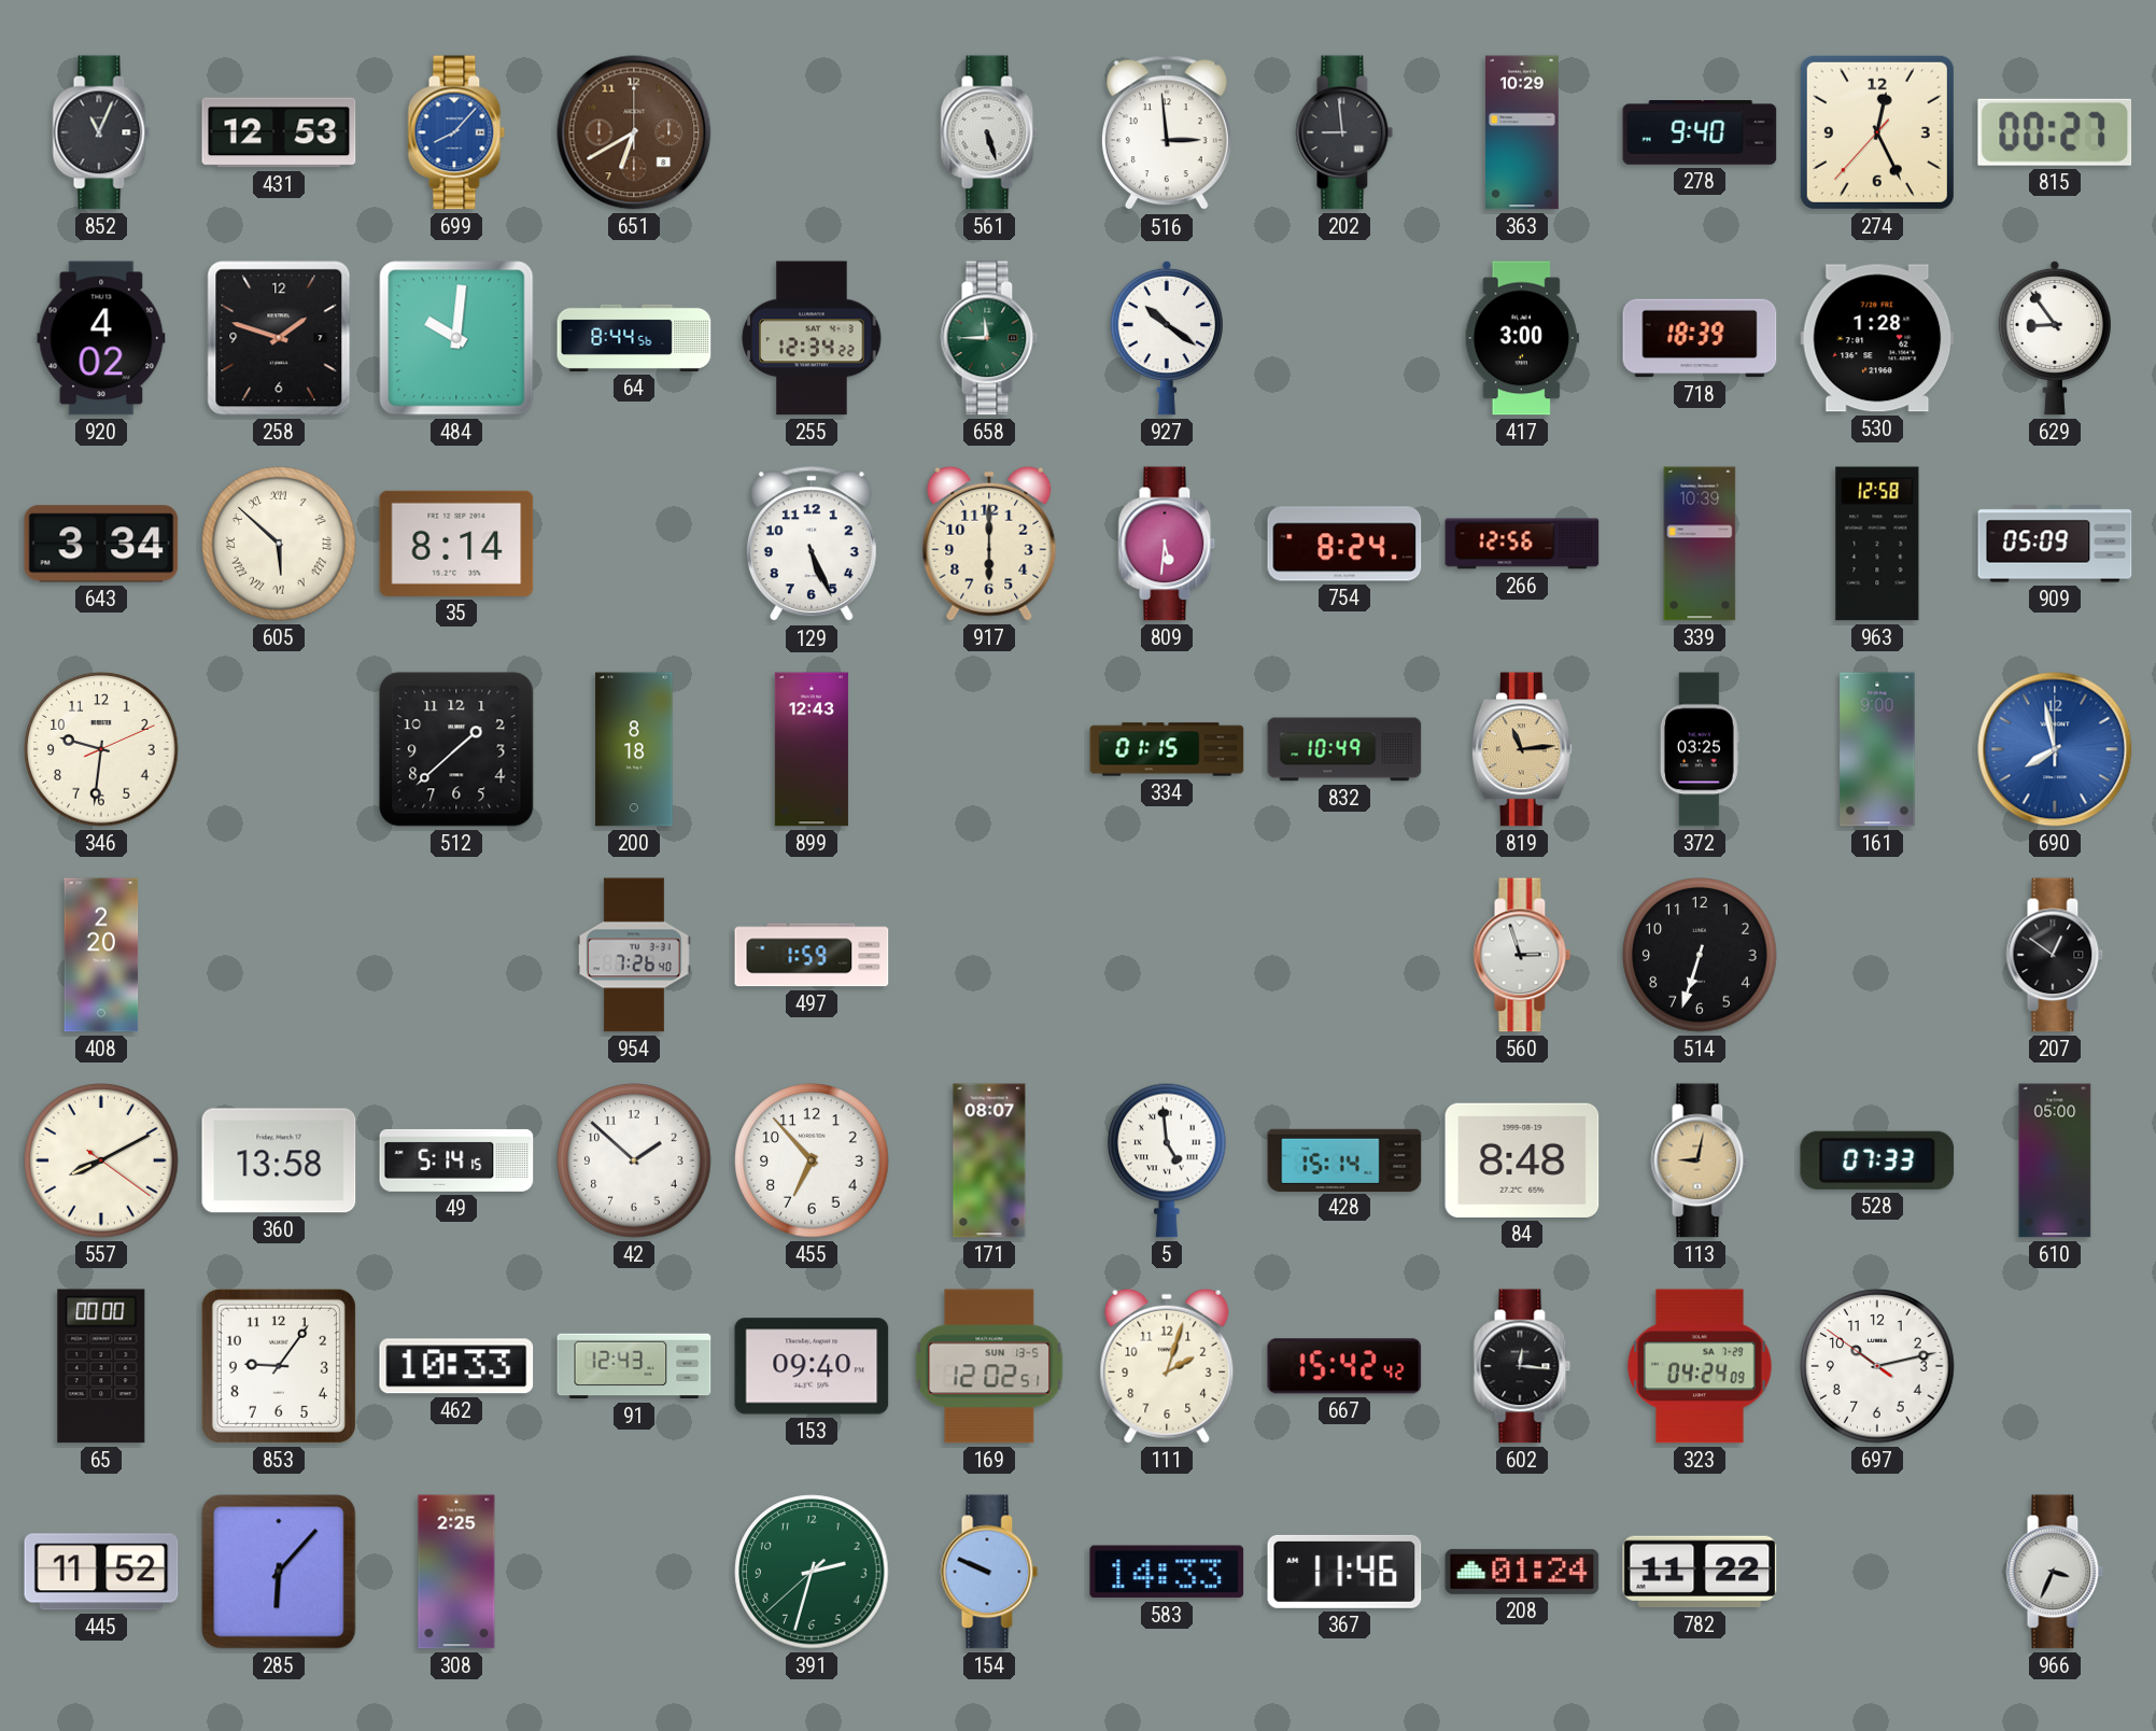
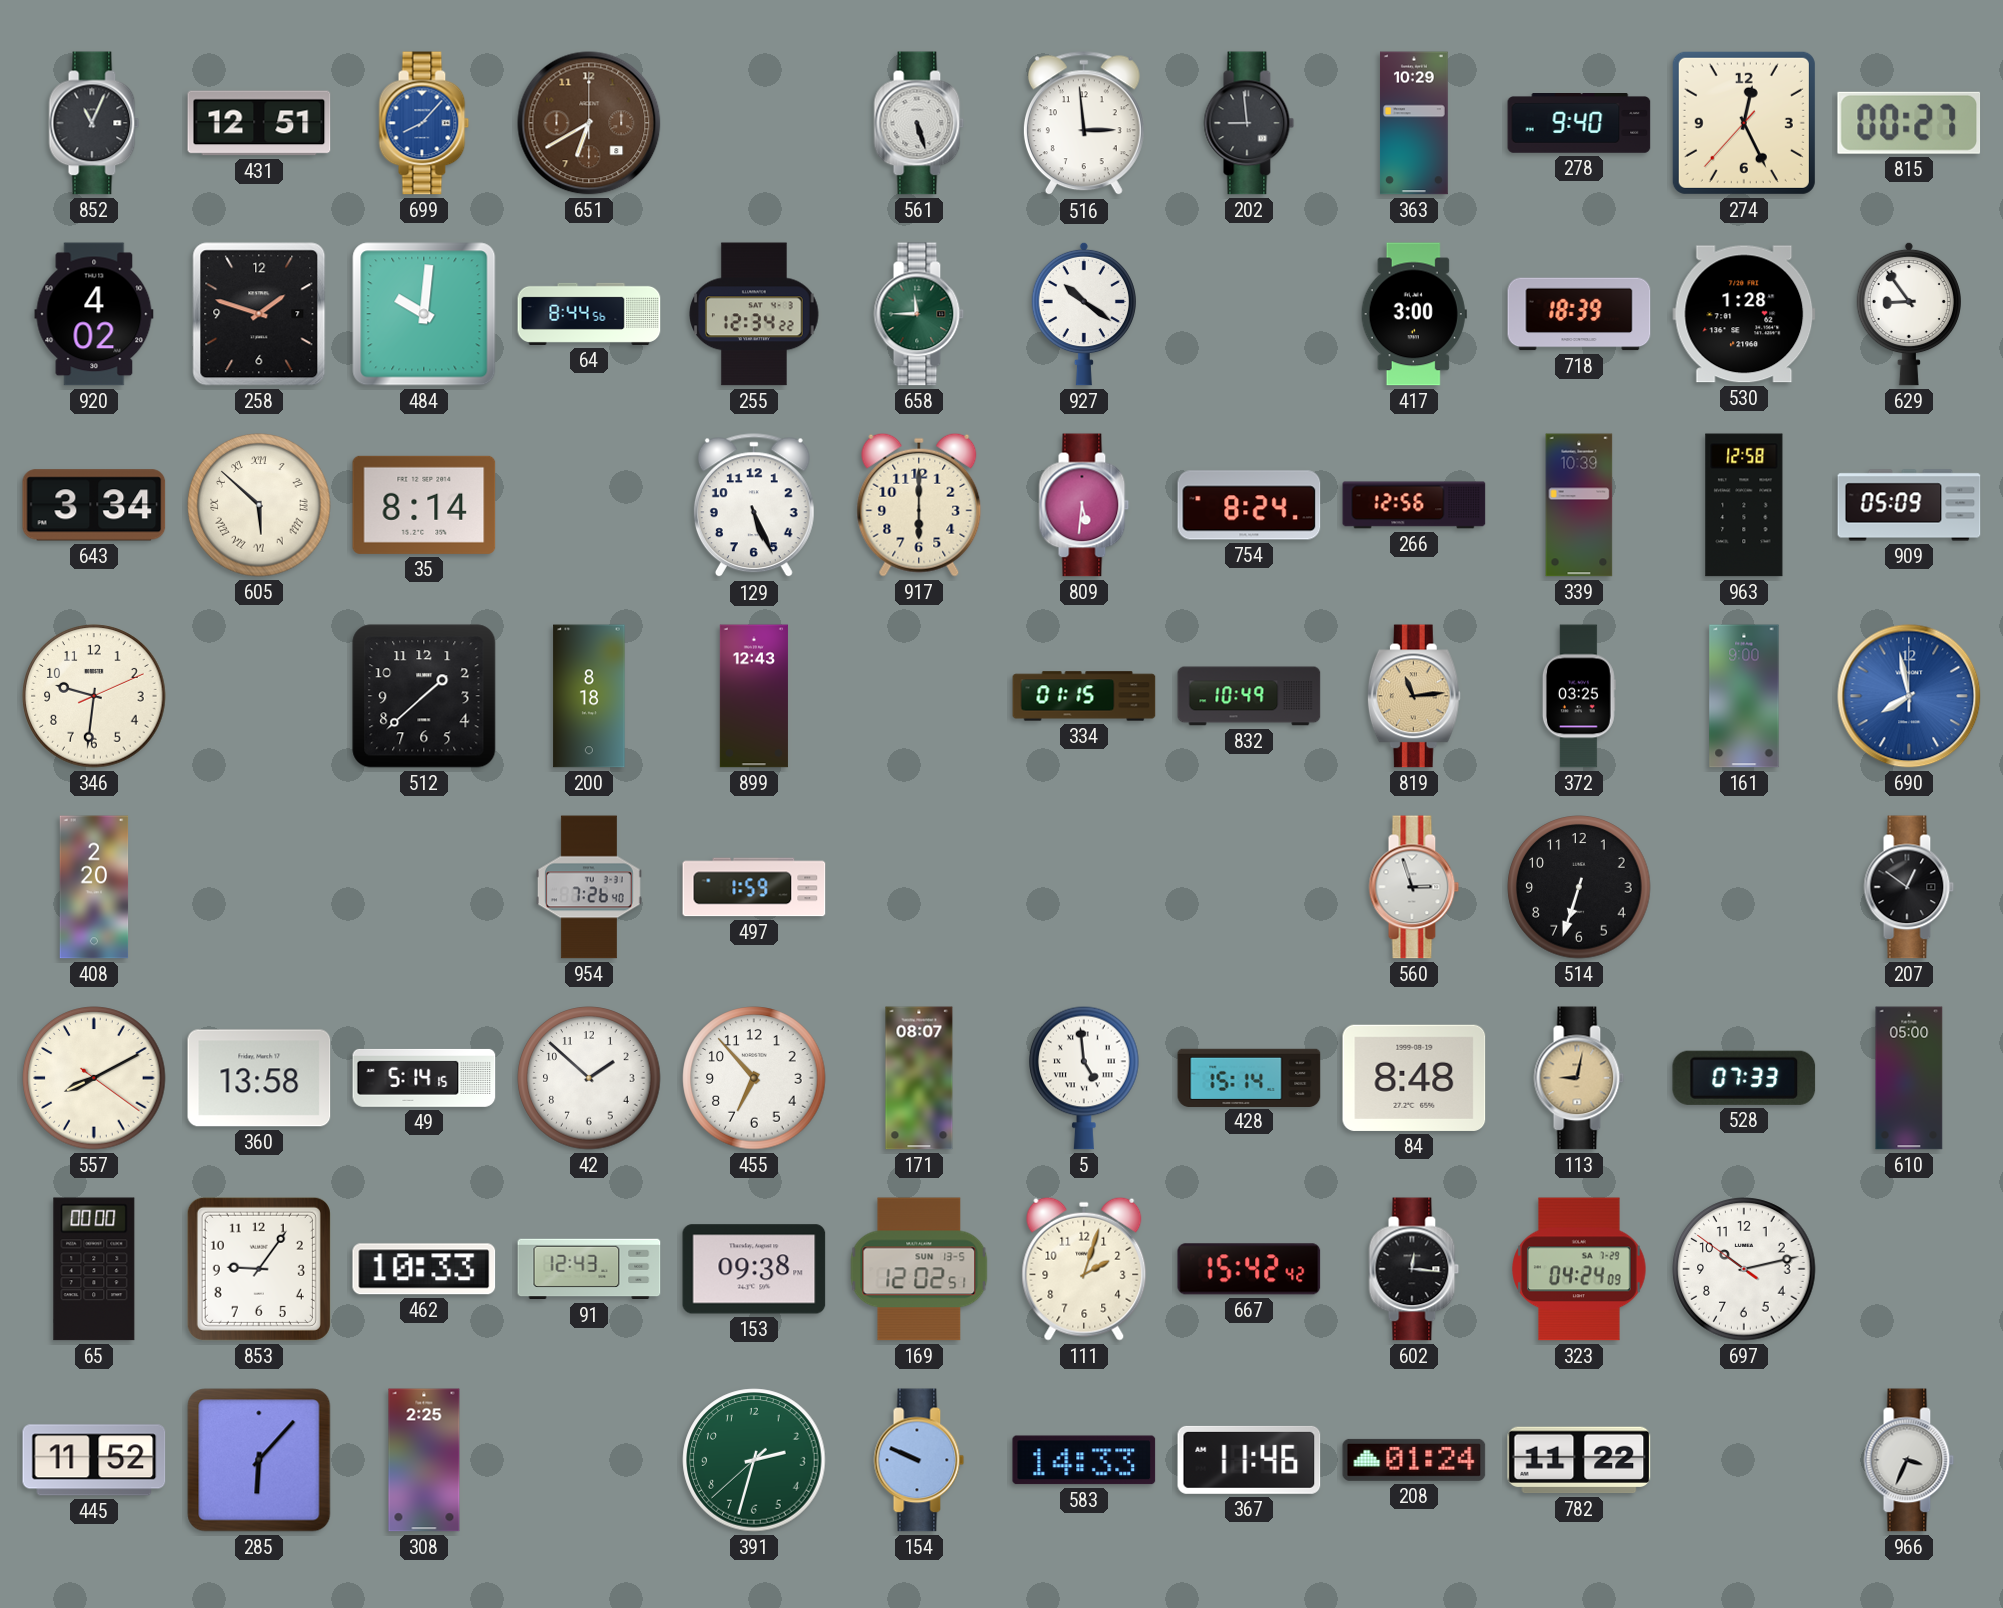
431: 12:53 -> 12:51 (259, 123)
153: 09:40 -> 09:38 (754, 1269)
